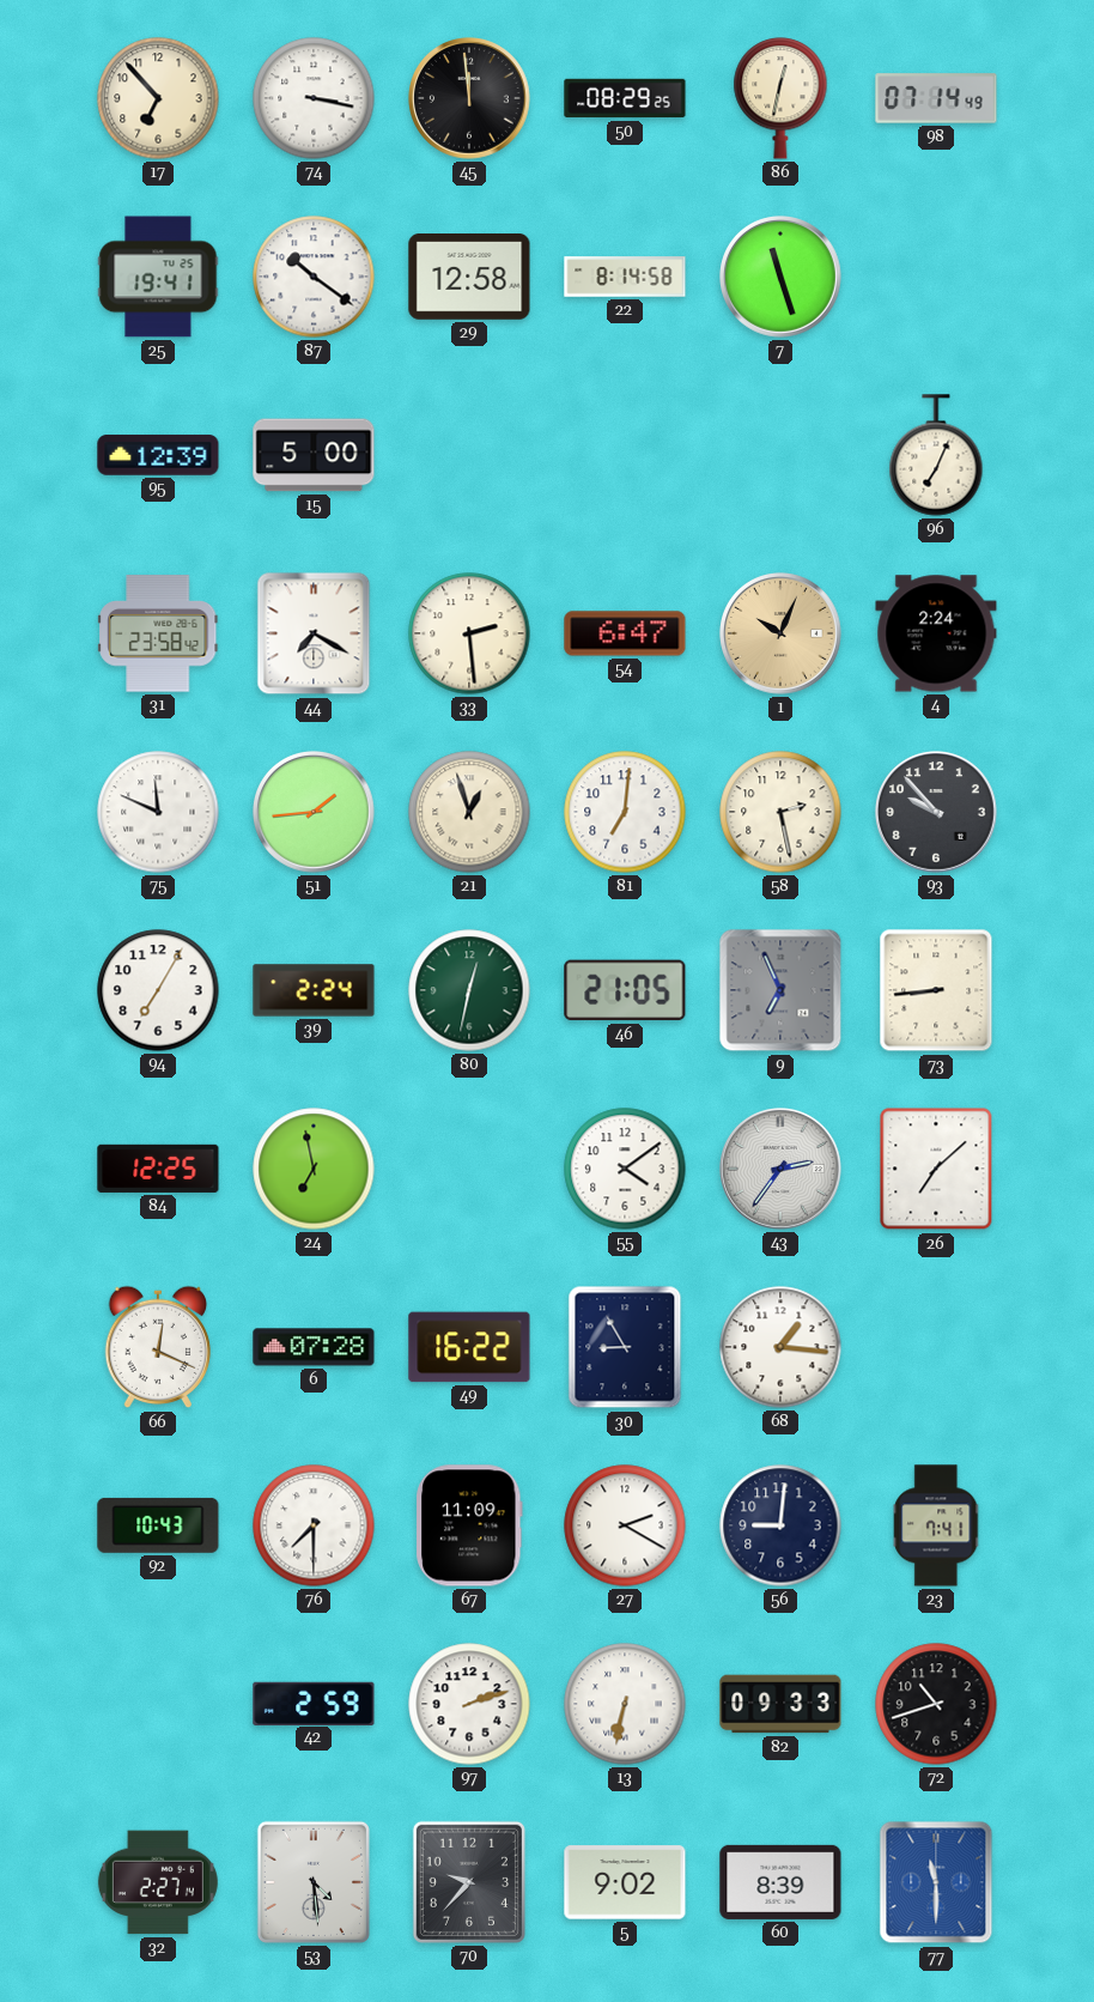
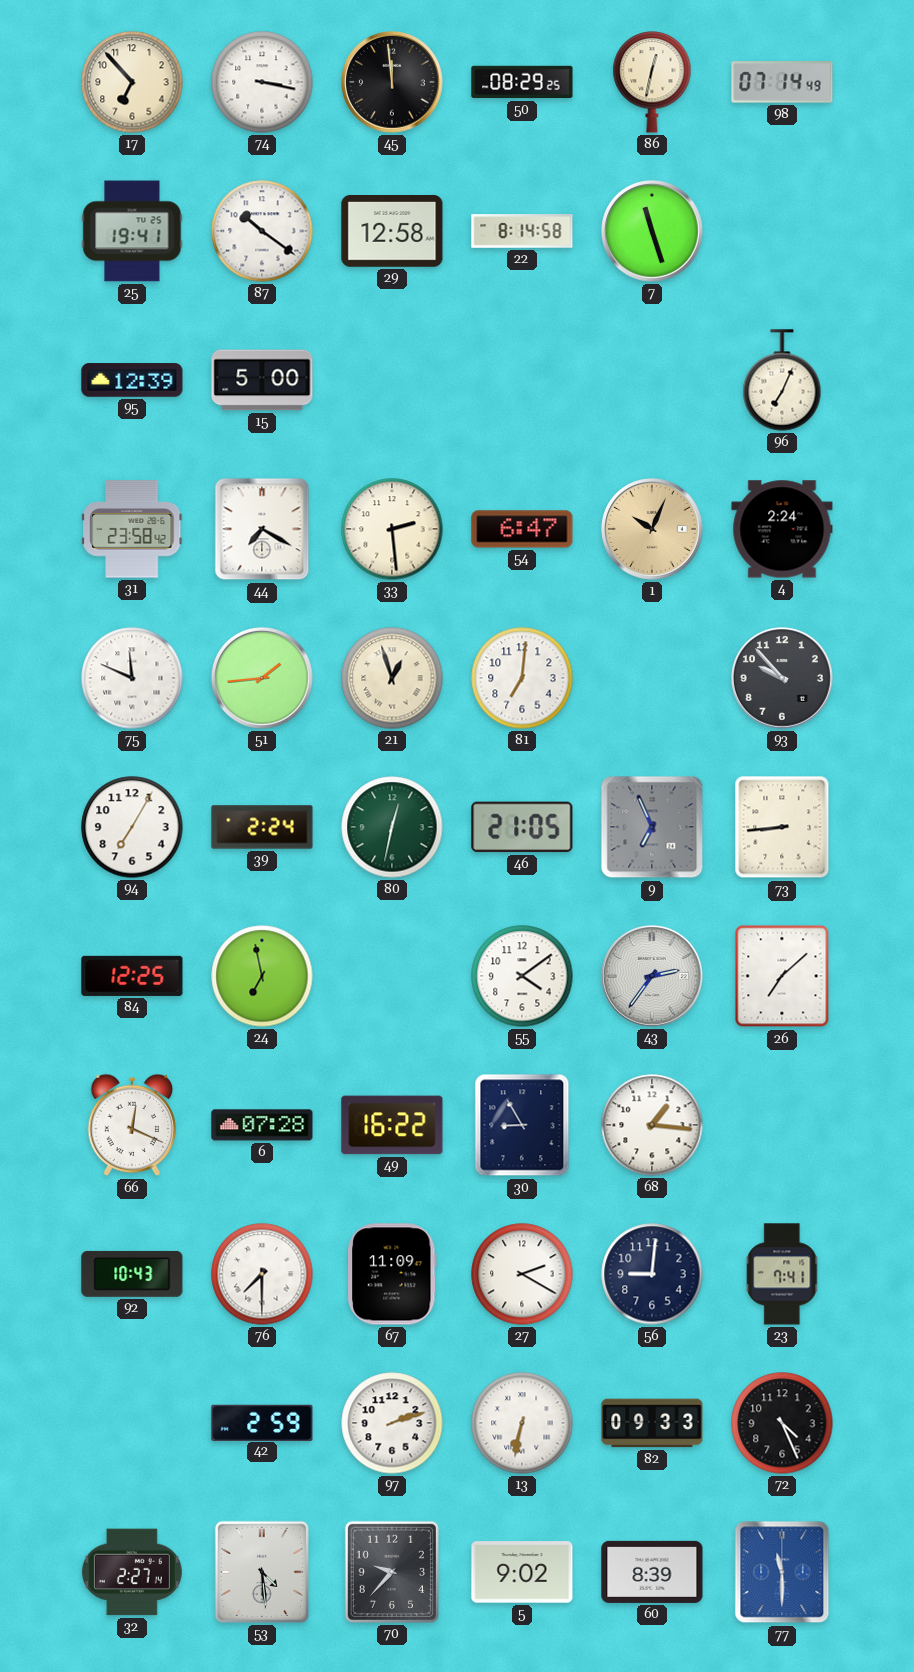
58: 2:28 -> none (780, 812)
72: 10:42 -> 4:26 (782, 1423)
